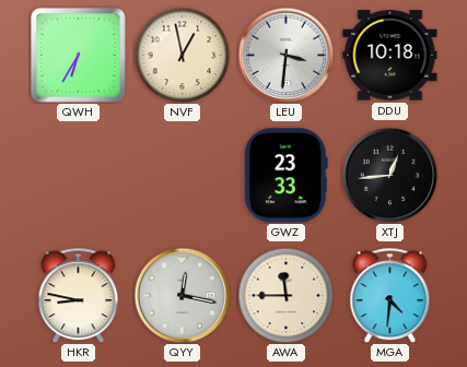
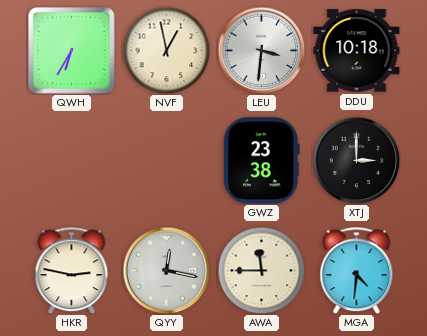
GWZ: 23:33 -> 23:38 (262, 161)
XTJ: 12:44 -> 3:00 (356, 160)
HKR: 8:47 -> 2:47 (72, 270)
